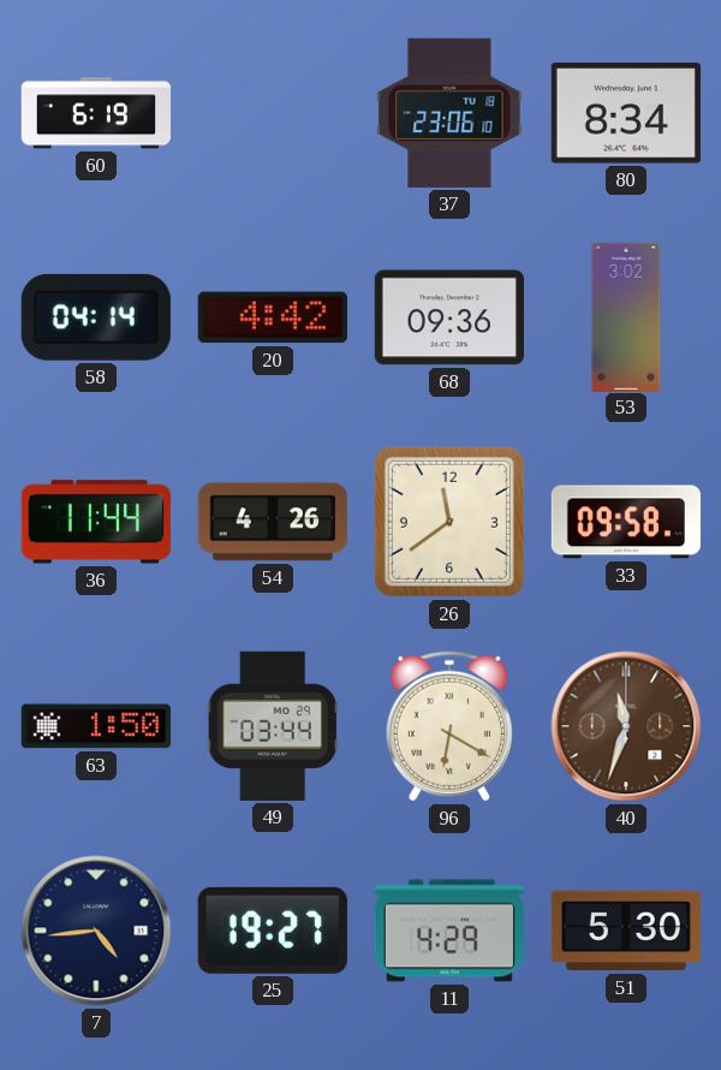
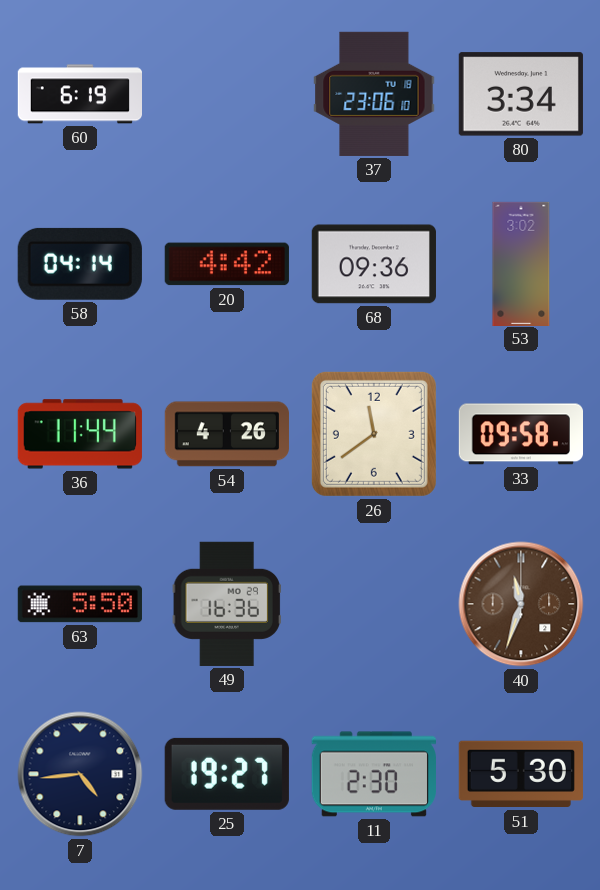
80: 8:34 -> 3:34 (521, 94)
63: 1:50 -> 5:50 (80, 604)
49: 03:44 -> 16:36 (227, 604)
96: 6:20 -> none (449, 726)
11: 4:29 -> 2:30 (374, 774)
